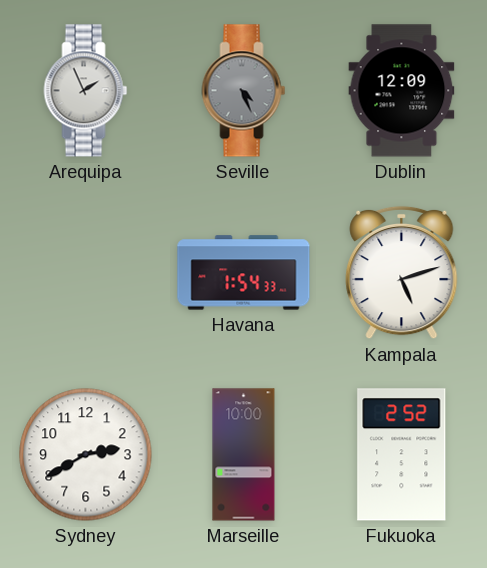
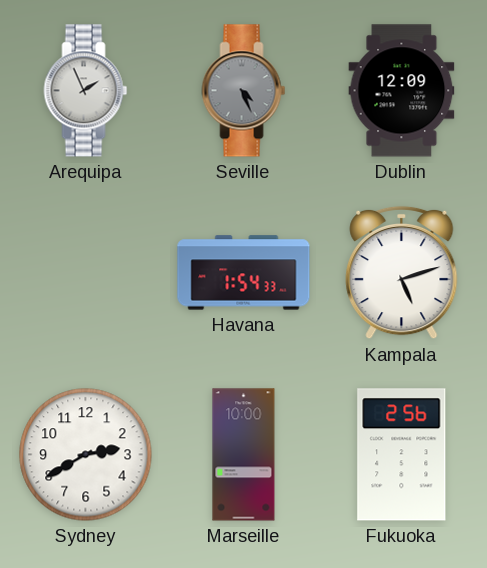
Fukuoka: 2:52 -> 2:56 (402, 455)
